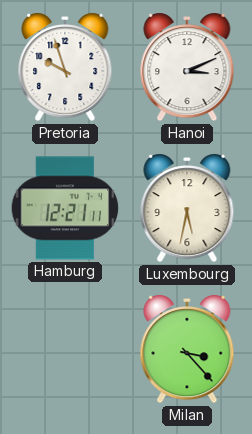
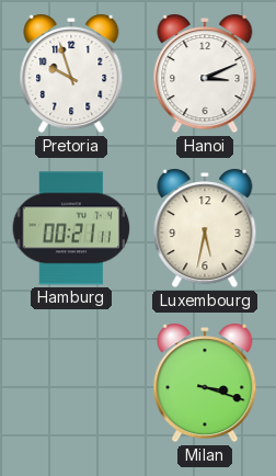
Hamburg: 12:21 -> 00:21 (71, 228)
Milan: 3:23 -> 3:18 (205, 383)
